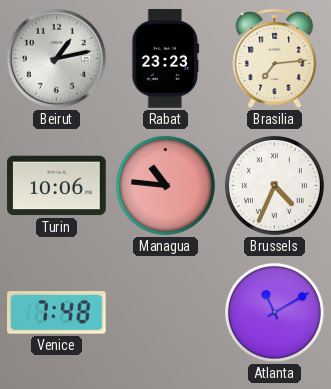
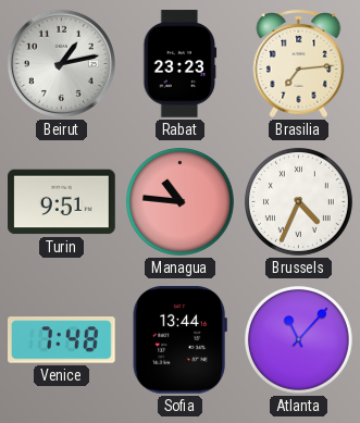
Turin: 10:06 -> 9:51 (62, 202)
Sofia: none -> 13:44 (179, 340)
Atlanta: 11:10 -> 11:07 (298, 339)
